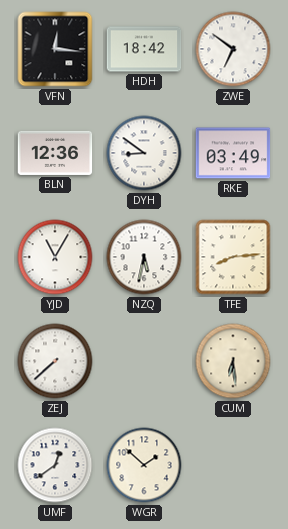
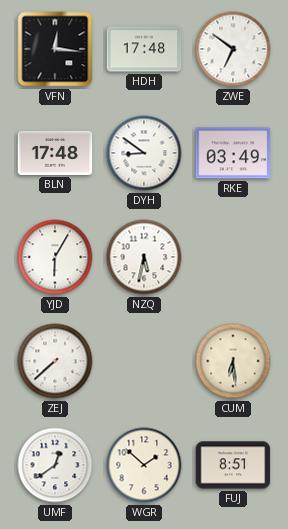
HDH: 18:42 -> 17:48 (144, 49)
BLN: 12:36 -> 17:48 (55, 153)
YJD: 11:05 -> 6:05 (55, 257)
TFE: 8:14 -> none (233, 257)
FUJ: none -> 8:51 (233, 465)
